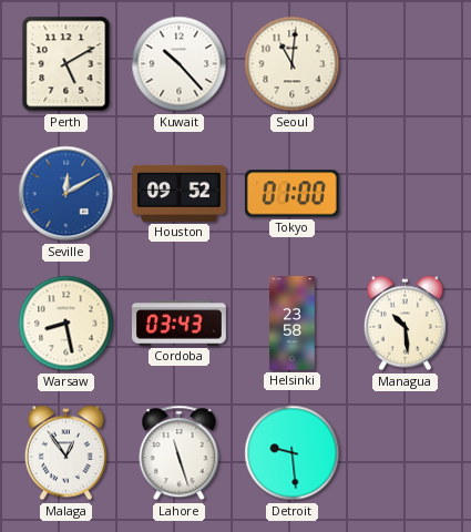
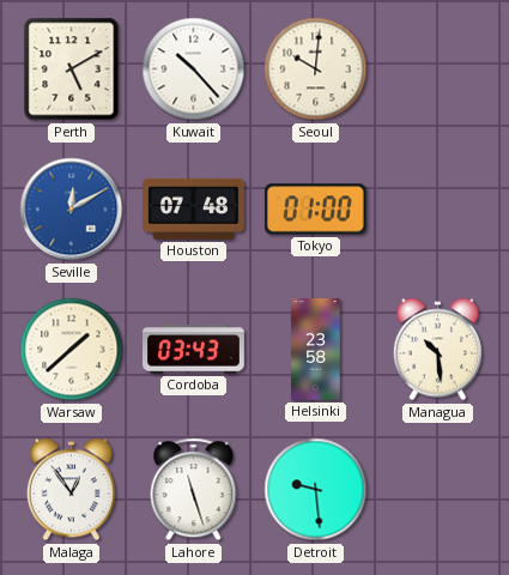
Seoul: 11:01 -> 10:01 (316, 69)
Houston: 09:52 -> 07:48 (194, 208)
Warsaw: 8:28 -> 1:38 (72, 350)
